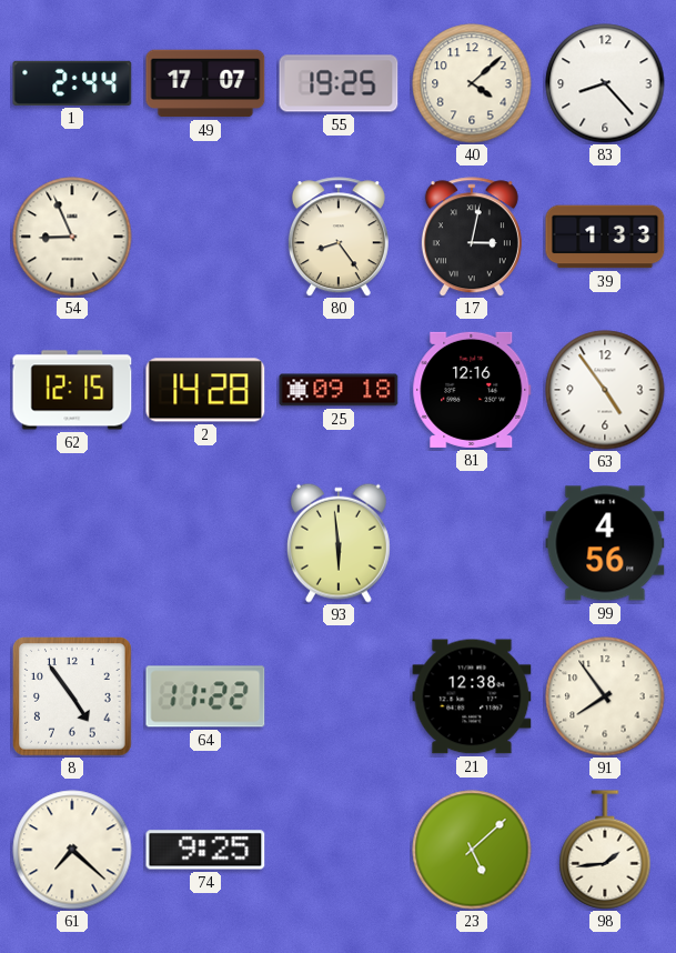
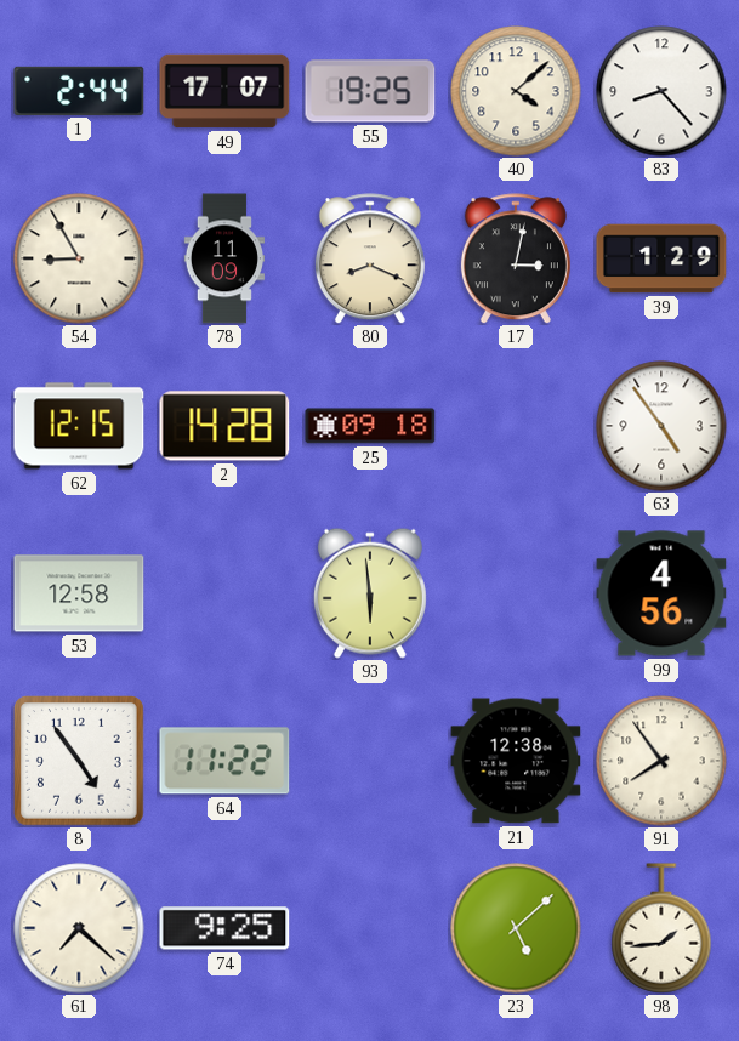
54: 8:56 -> 8:55 (79, 258)
78: none -> 11:09 (223, 258)
80: 8:24 -> 8:19 (370, 258)
39: 1:33 -> 1:29 (661, 258)
81: 12:16 -> none (472, 390)
53: none -> 12:58 (79, 593)
